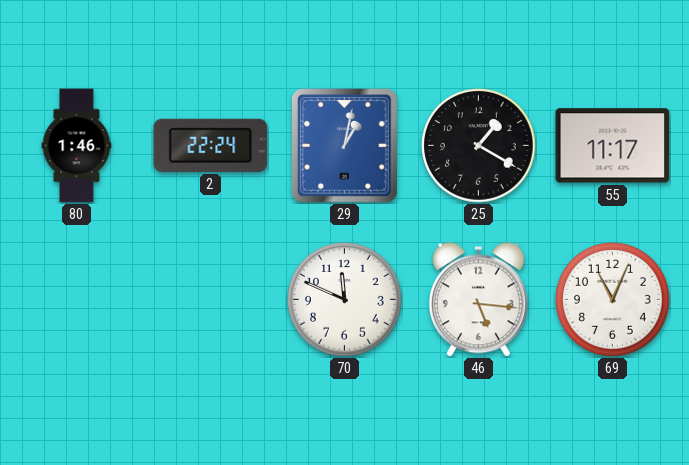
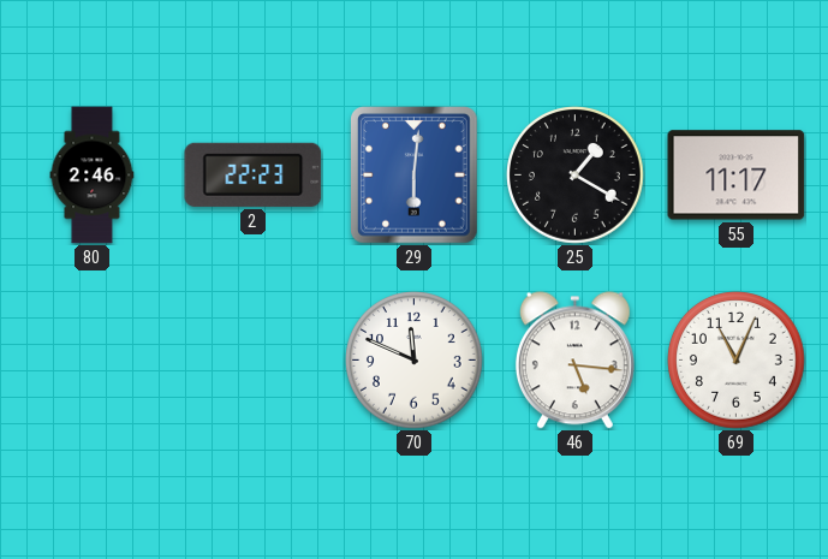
80: 1:46 -> 2:46 (93, 176)
2: 22:24 -> 22:23 (254, 174)
29: 1:02 -> 6:01 (415, 176)
